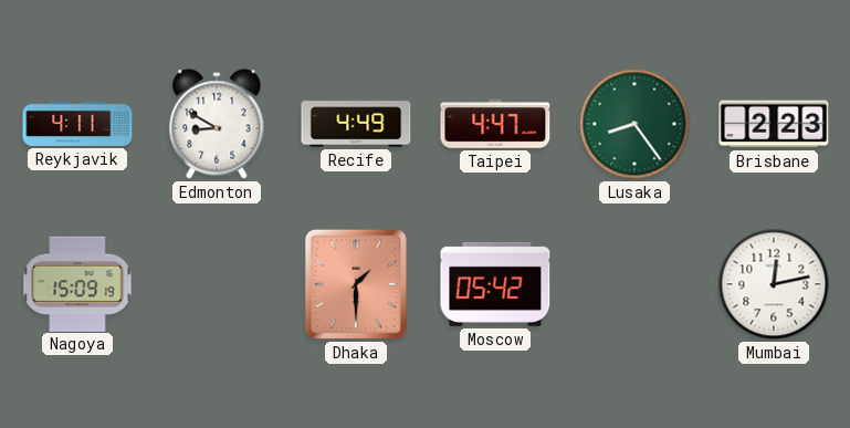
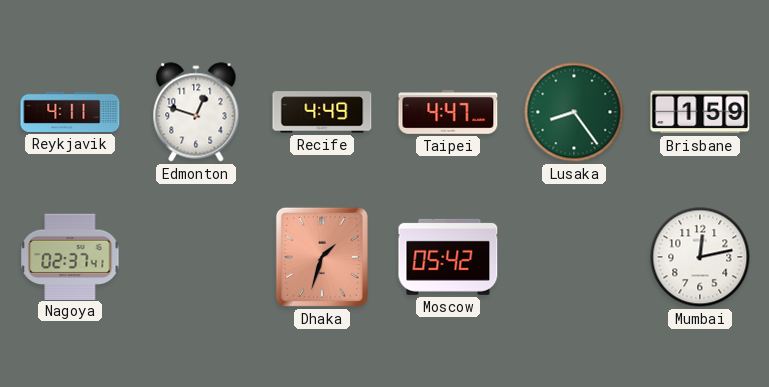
Edmonton: 8:50 -> 12:48 (196, 112)
Brisbane: 2:23 -> 1:59 (700, 112)
Nagoya: 15:09 -> 02:37 (70, 256)
Dhaka: 1:30 -> 1:33 (322, 257)
